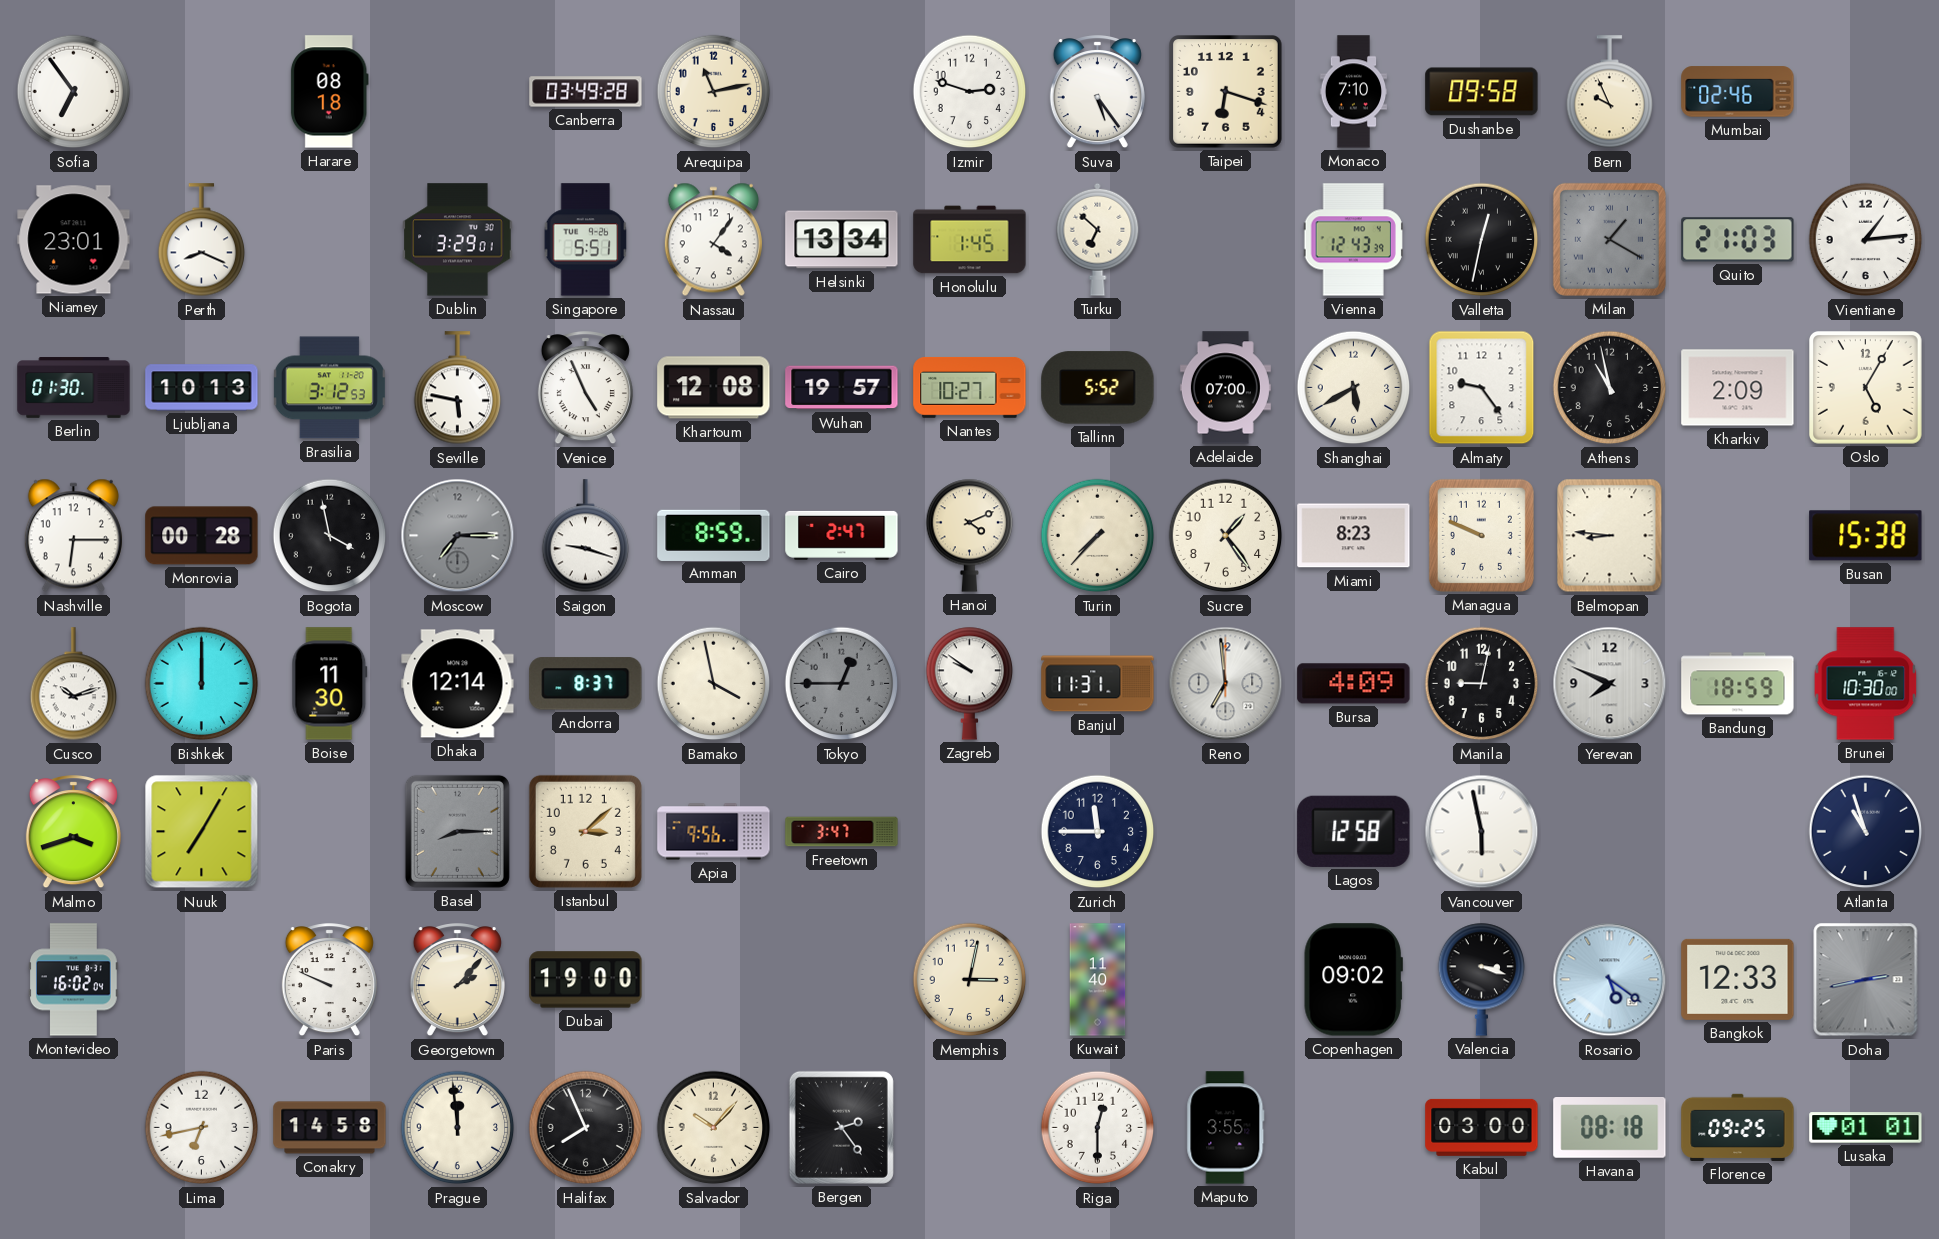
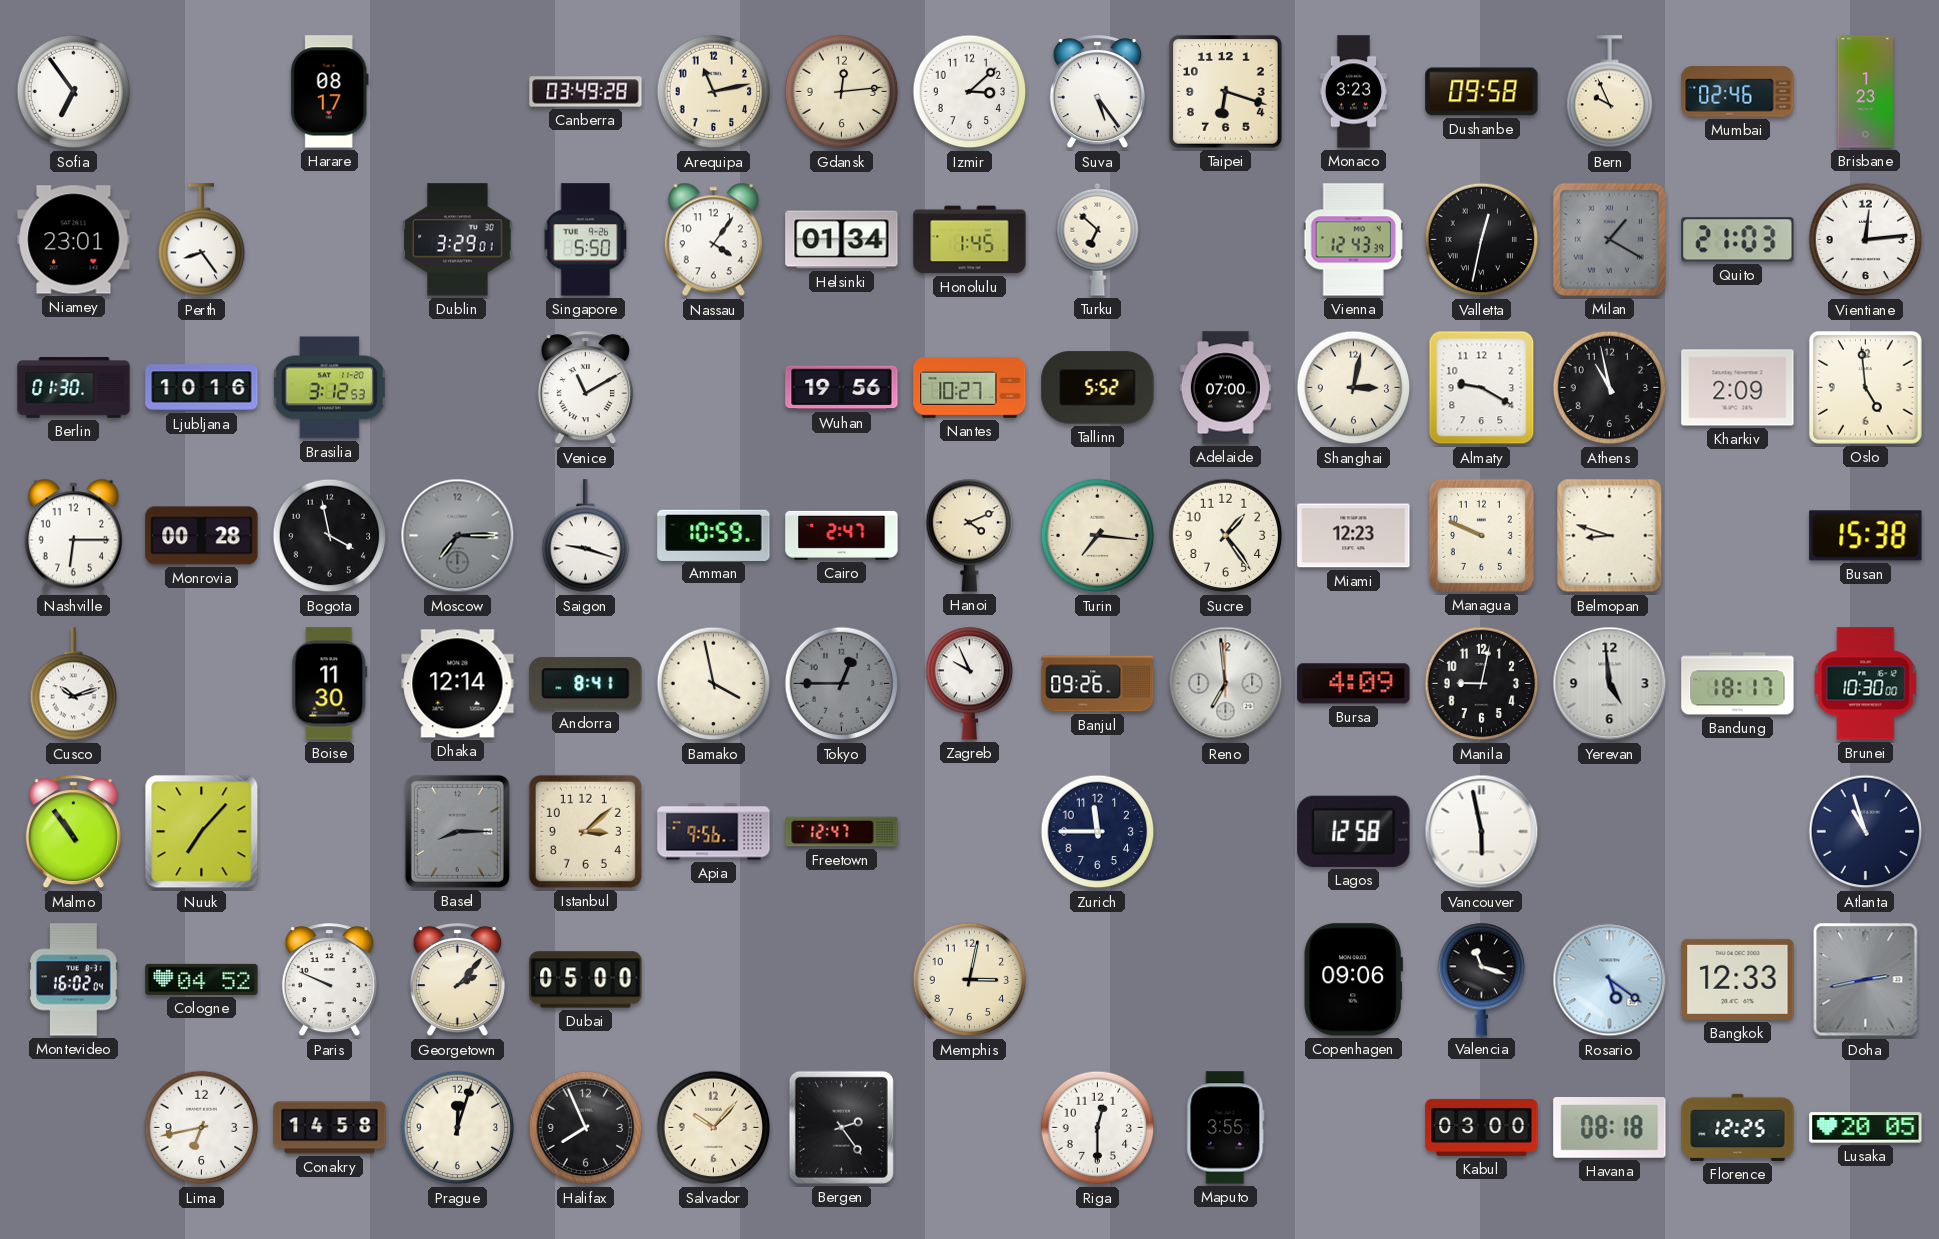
Harare: 08:18 -> 08:17 (329, 92)
Gdansk: none -> 12:14 (842, 92)
Izmir: 2:48 -> 3:08 (970, 92)
Monaco: 7:10 -> 3:23 (1354, 92)
Brisbane: none -> 1:23 (1865, 92)
Perth: 8:19 -> 8:24 (202, 240)
Singapore: 5:51 -> 5:50 (586, 240)
Helsinki: 13:34 -> 01:34 (842, 240)
Vientiane: 1:14 -> 12:14 (1866, 240)
Ljubljana: 10:13 -> 10:16 (202, 388)
Seville: 5:47 -> none (458, 388)
Venice: 4:56 -> 11:10 (585, 388)
Khartoum: 12:08 -> none (714, 388)
Wuhan: 19:57 -> 19:56 (842, 388)
Shanghai: 5:40 -> 3:02 (1354, 388)
Almaty: 9:24 -> 9:20 (1482, 388)
Oslo: 5:05 -> 4:59 (1866, 388)
Amman: 8:59 -> 10:59 (714, 535)
Turin: 7:37 -> 7:16 (1098, 536)
Miami: 8:23 -> 12:23 (1354, 536)
Belmopan: 8:46 -> 8:48 (1610, 536)
Bishkek: 12:00 -> none (202, 684)
Andorra: 8:37 -> 8:41 (586, 684)
Zagreb: 9:51 -> 9:56 (970, 683)
Banjul: 11:31 -> 09:26 (1098, 684)
Yerevan: 7:49 -> 4:59 (1610, 684)
Bandung: 18:59 -> 18:17 (1738, 684)
Malmo: 3:42 -> 10:54 (73, 832)
Nuuk: 7:05 -> 7:07 (202, 832)
Freetown: 3:47 -> 12:47 (842, 832)
Cologne: none -> 04:52 (202, 979)
Dubai: 19:00 -> 05:00 (586, 980)
Kuwait: 11:40 -> none (1098, 980)
Copenhagen: 09:02 -> 09:06 (1353, 980)
Valencia: 3:18 -> 11:18 (1482, 979)
Prague: 11:59 -> 12:03 (458, 1128)
Florence: 09:25 -> 12:25 (1738, 1127)
Lusaka: 01:01 -> 20:05 (1866, 1128)
